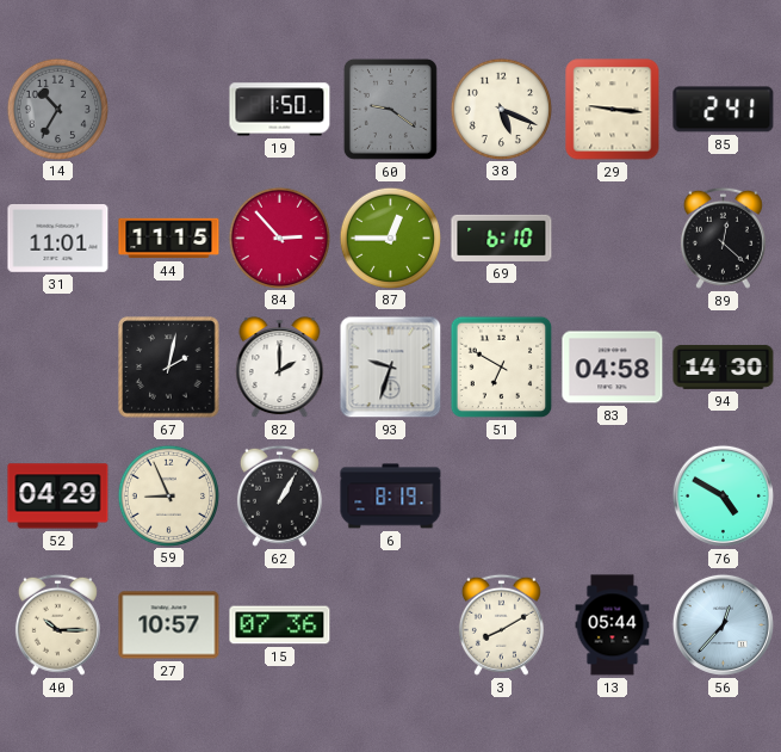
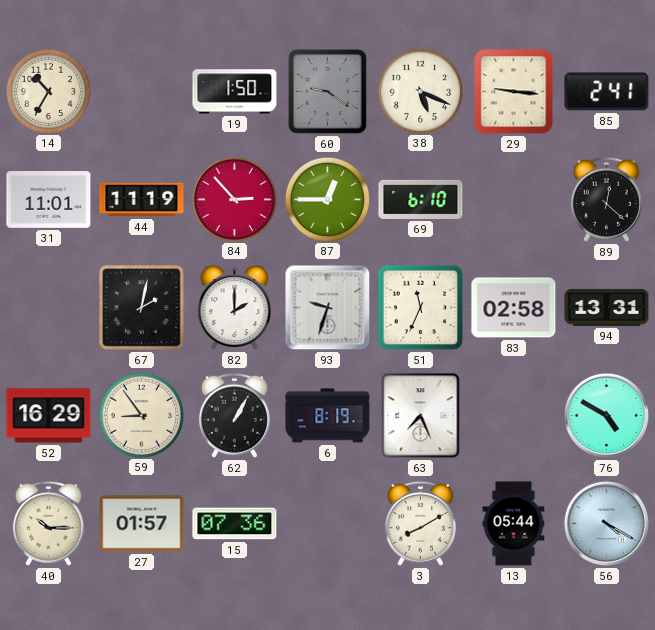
14 dial: grey -> cream (48, 91)
44: 11:15 -> 11:19 (142, 200)
51: 6:50 -> 11:34 (421, 308)
83: 04:58 -> 02:58 (514, 308)
94: 14:30 -> 13:31 (607, 307)
52: 04:29 -> 16:29 (49, 416)
59: 8:56 -> 8:54 (141, 415)
63: none -> 7:26 (421, 416)
27: 10:57 -> 01:57 (142, 524)
56: 12:37 -> 4:20 (606, 523)
